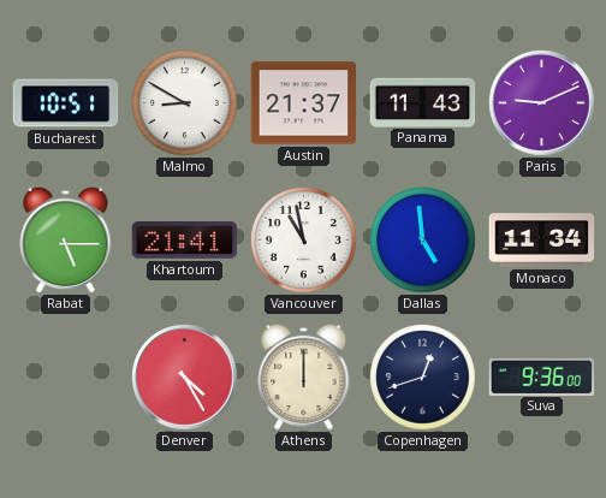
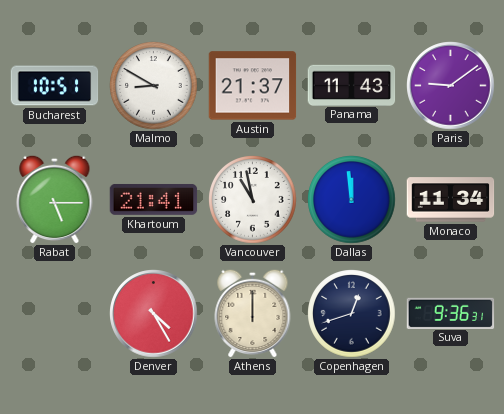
Paris: 9:11 -> 9:09 (451, 86)
Dallas: 4:59 -> 11:59 (352, 200)
Suva: 9:36:00 -> 9:36:31 (451, 313)
